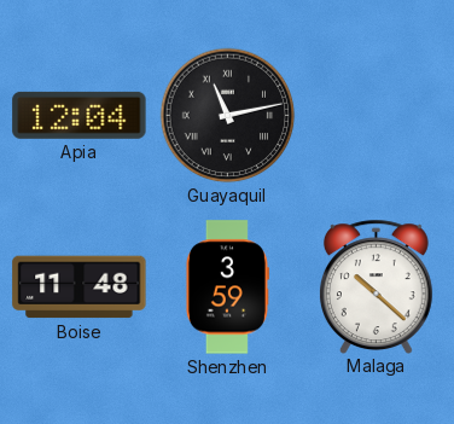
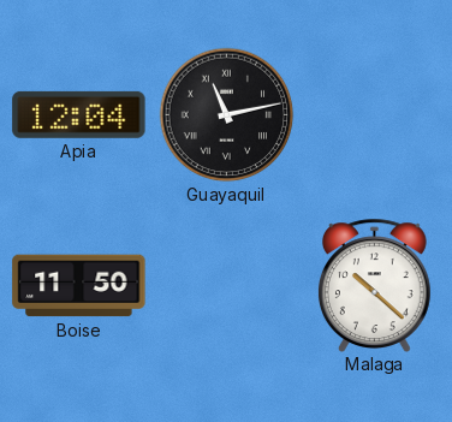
Boise: 11:48 -> 11:50 (79, 286)
Shenzhen: 3:59 -> none (227, 287)
